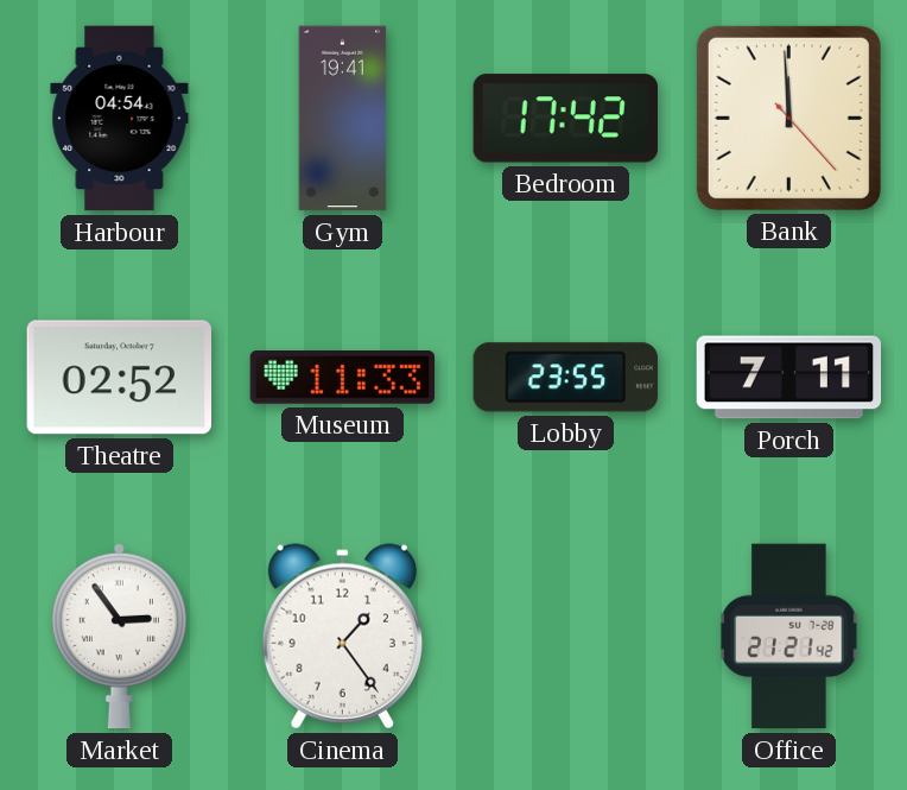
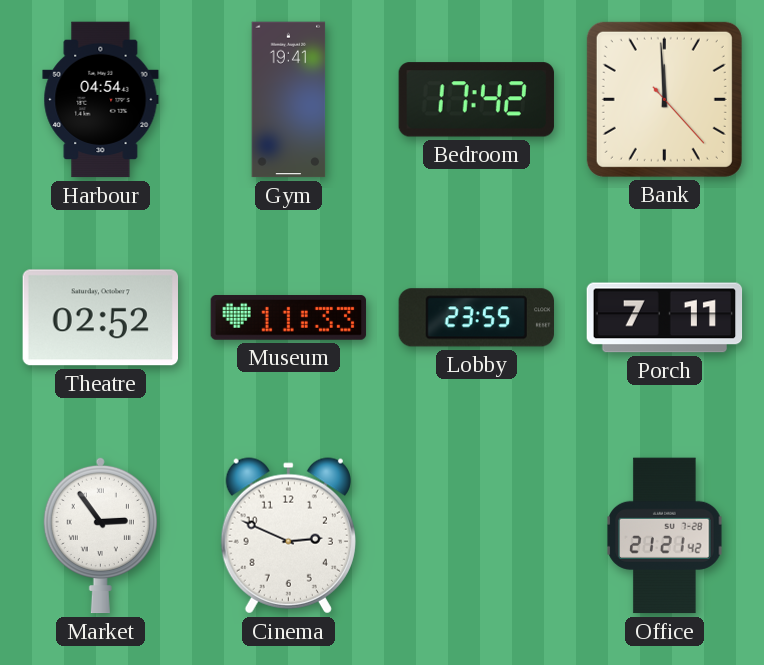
Cinema: 1:24 -> 2:49 (288, 536)
